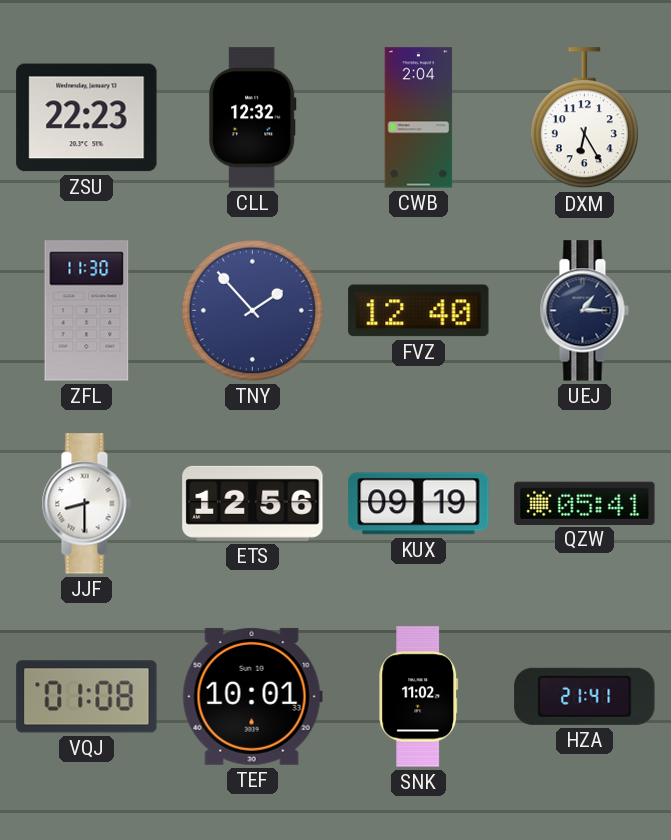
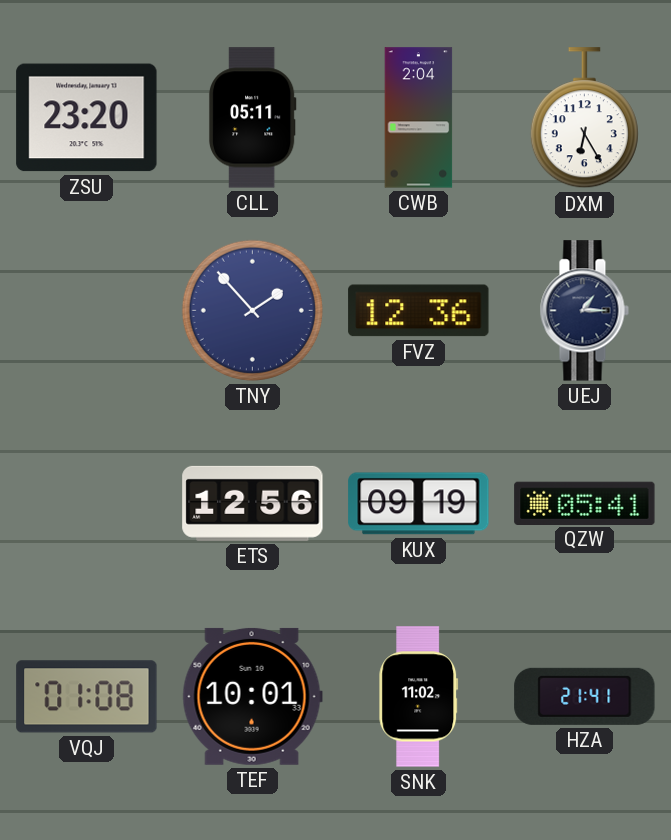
ZSU: 22:23 -> 23:20 (87, 118)
CLL: 12:32 -> 05:11 (252, 118)
ZFL: 11:30 -> none (87, 311)
FVZ: 12:40 -> 12:36 (419, 311)
JJF: 8:30 -> none (86, 504)
